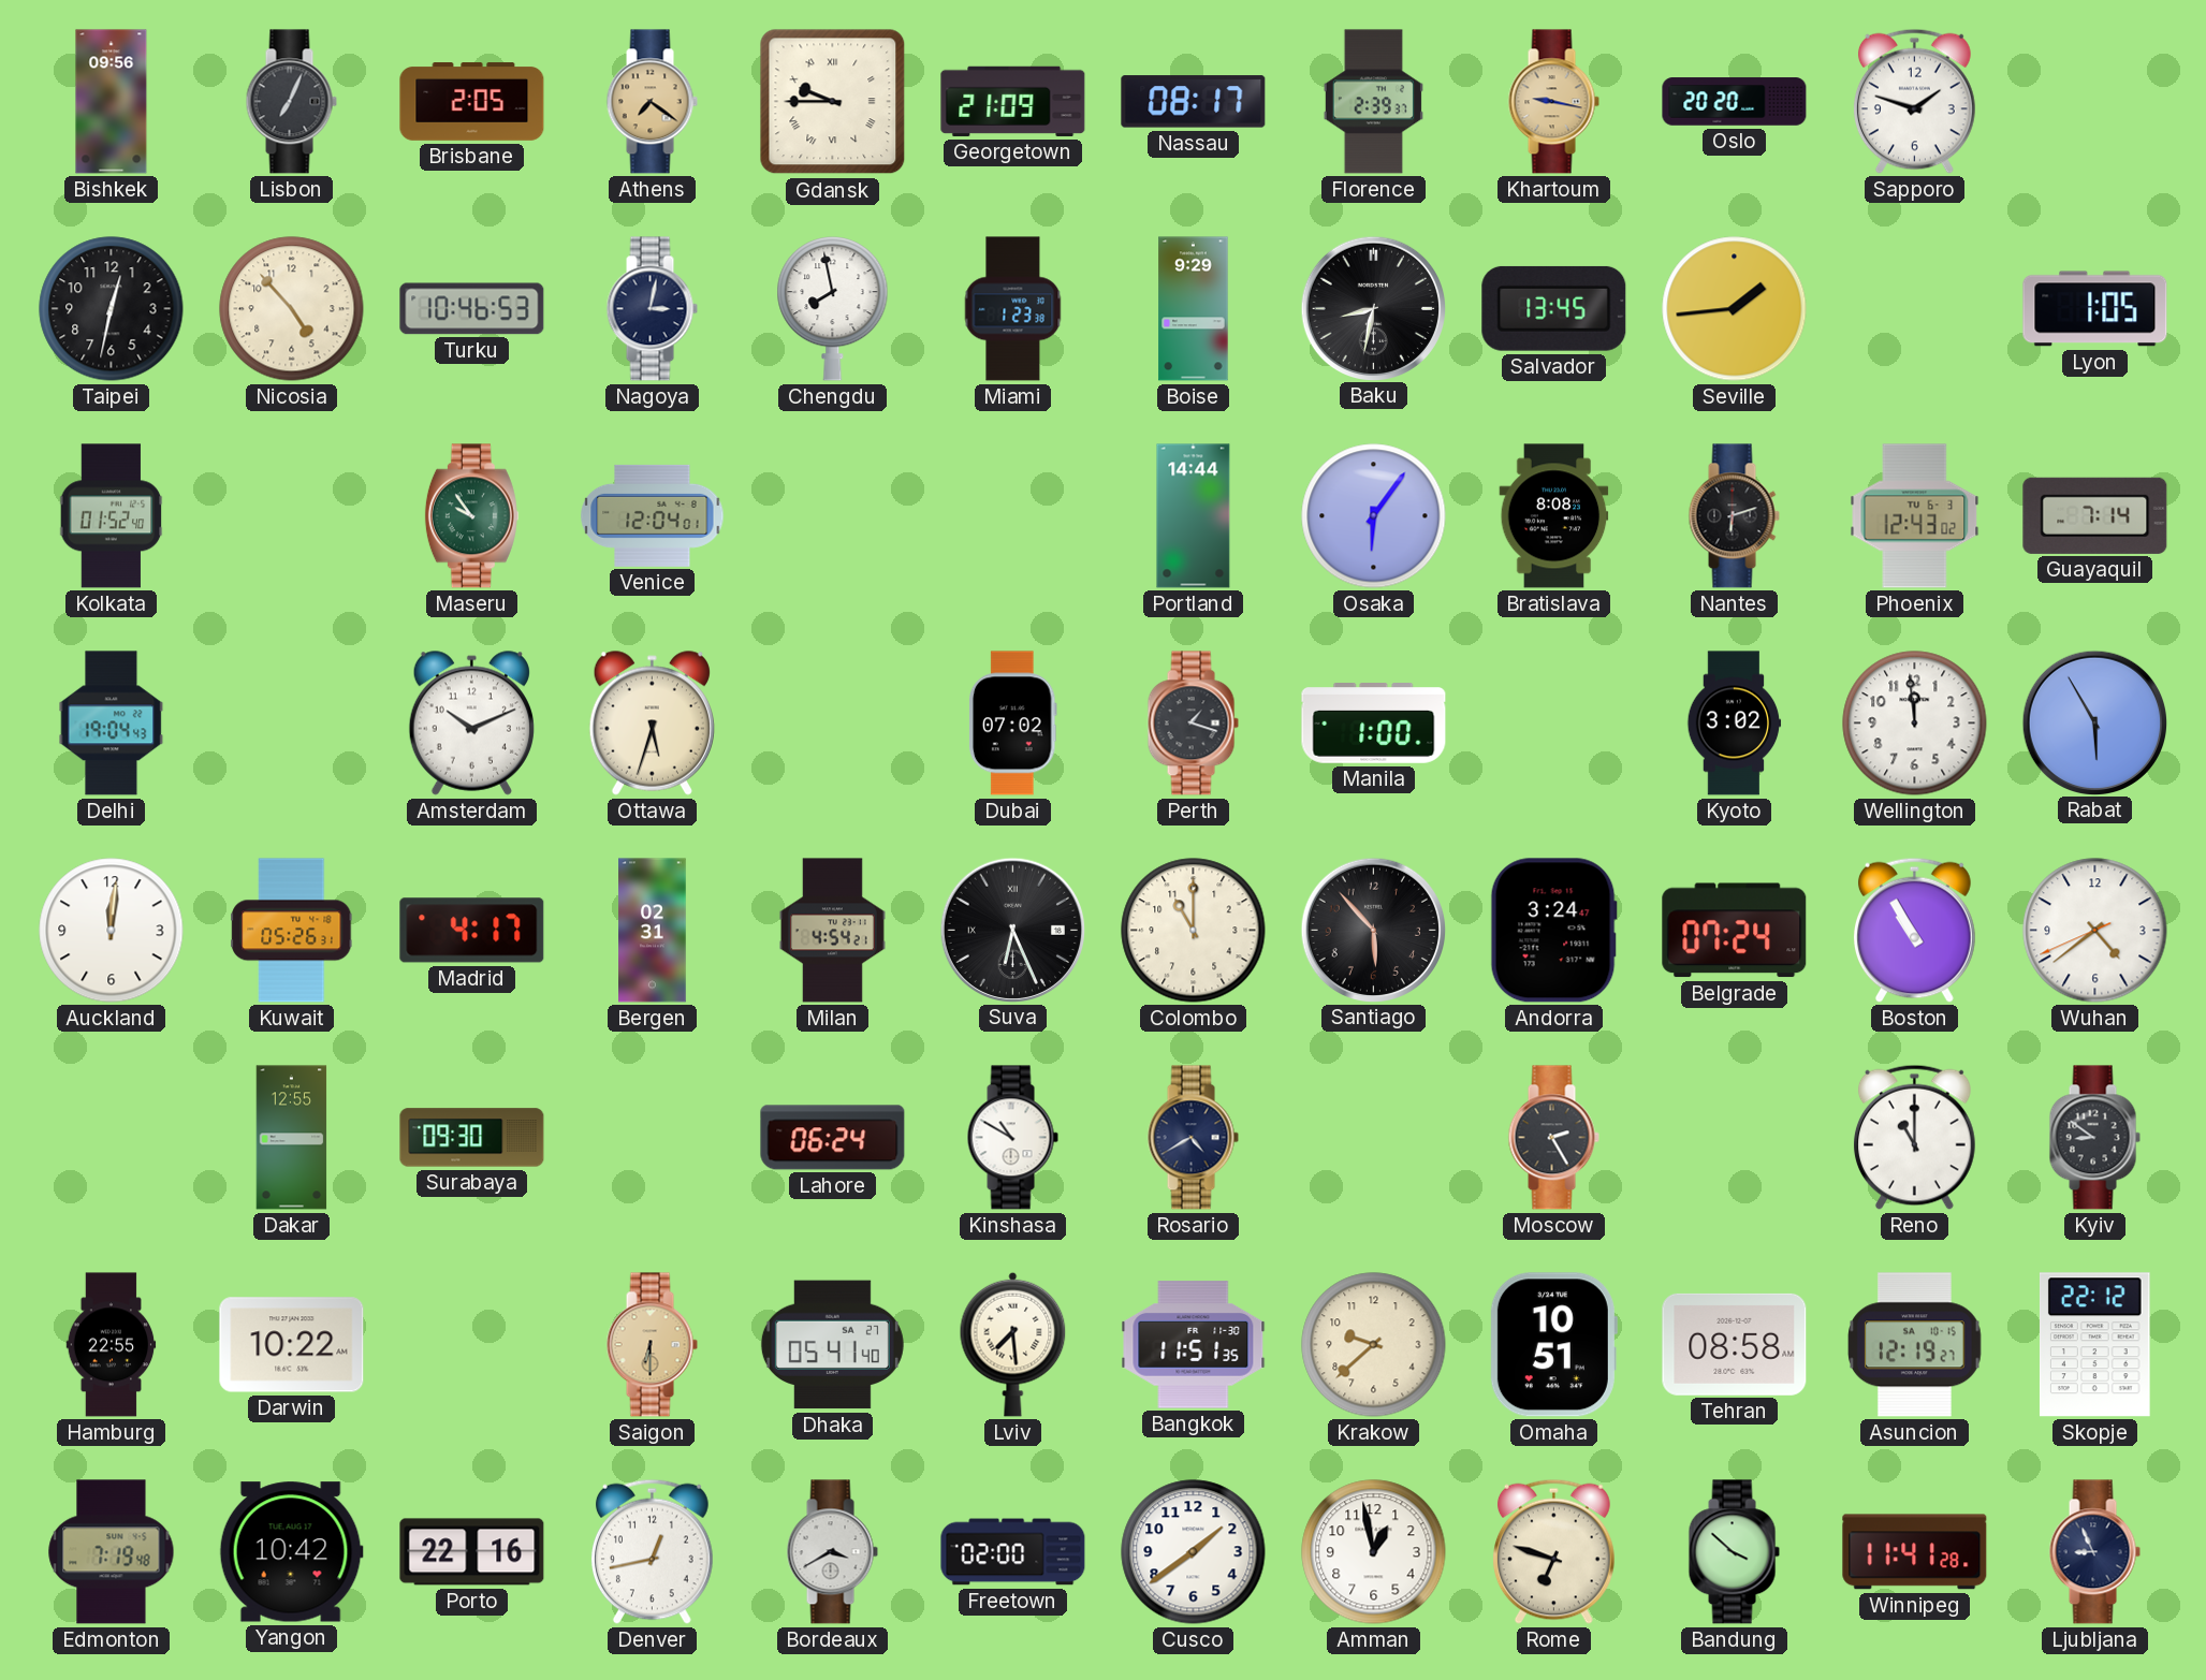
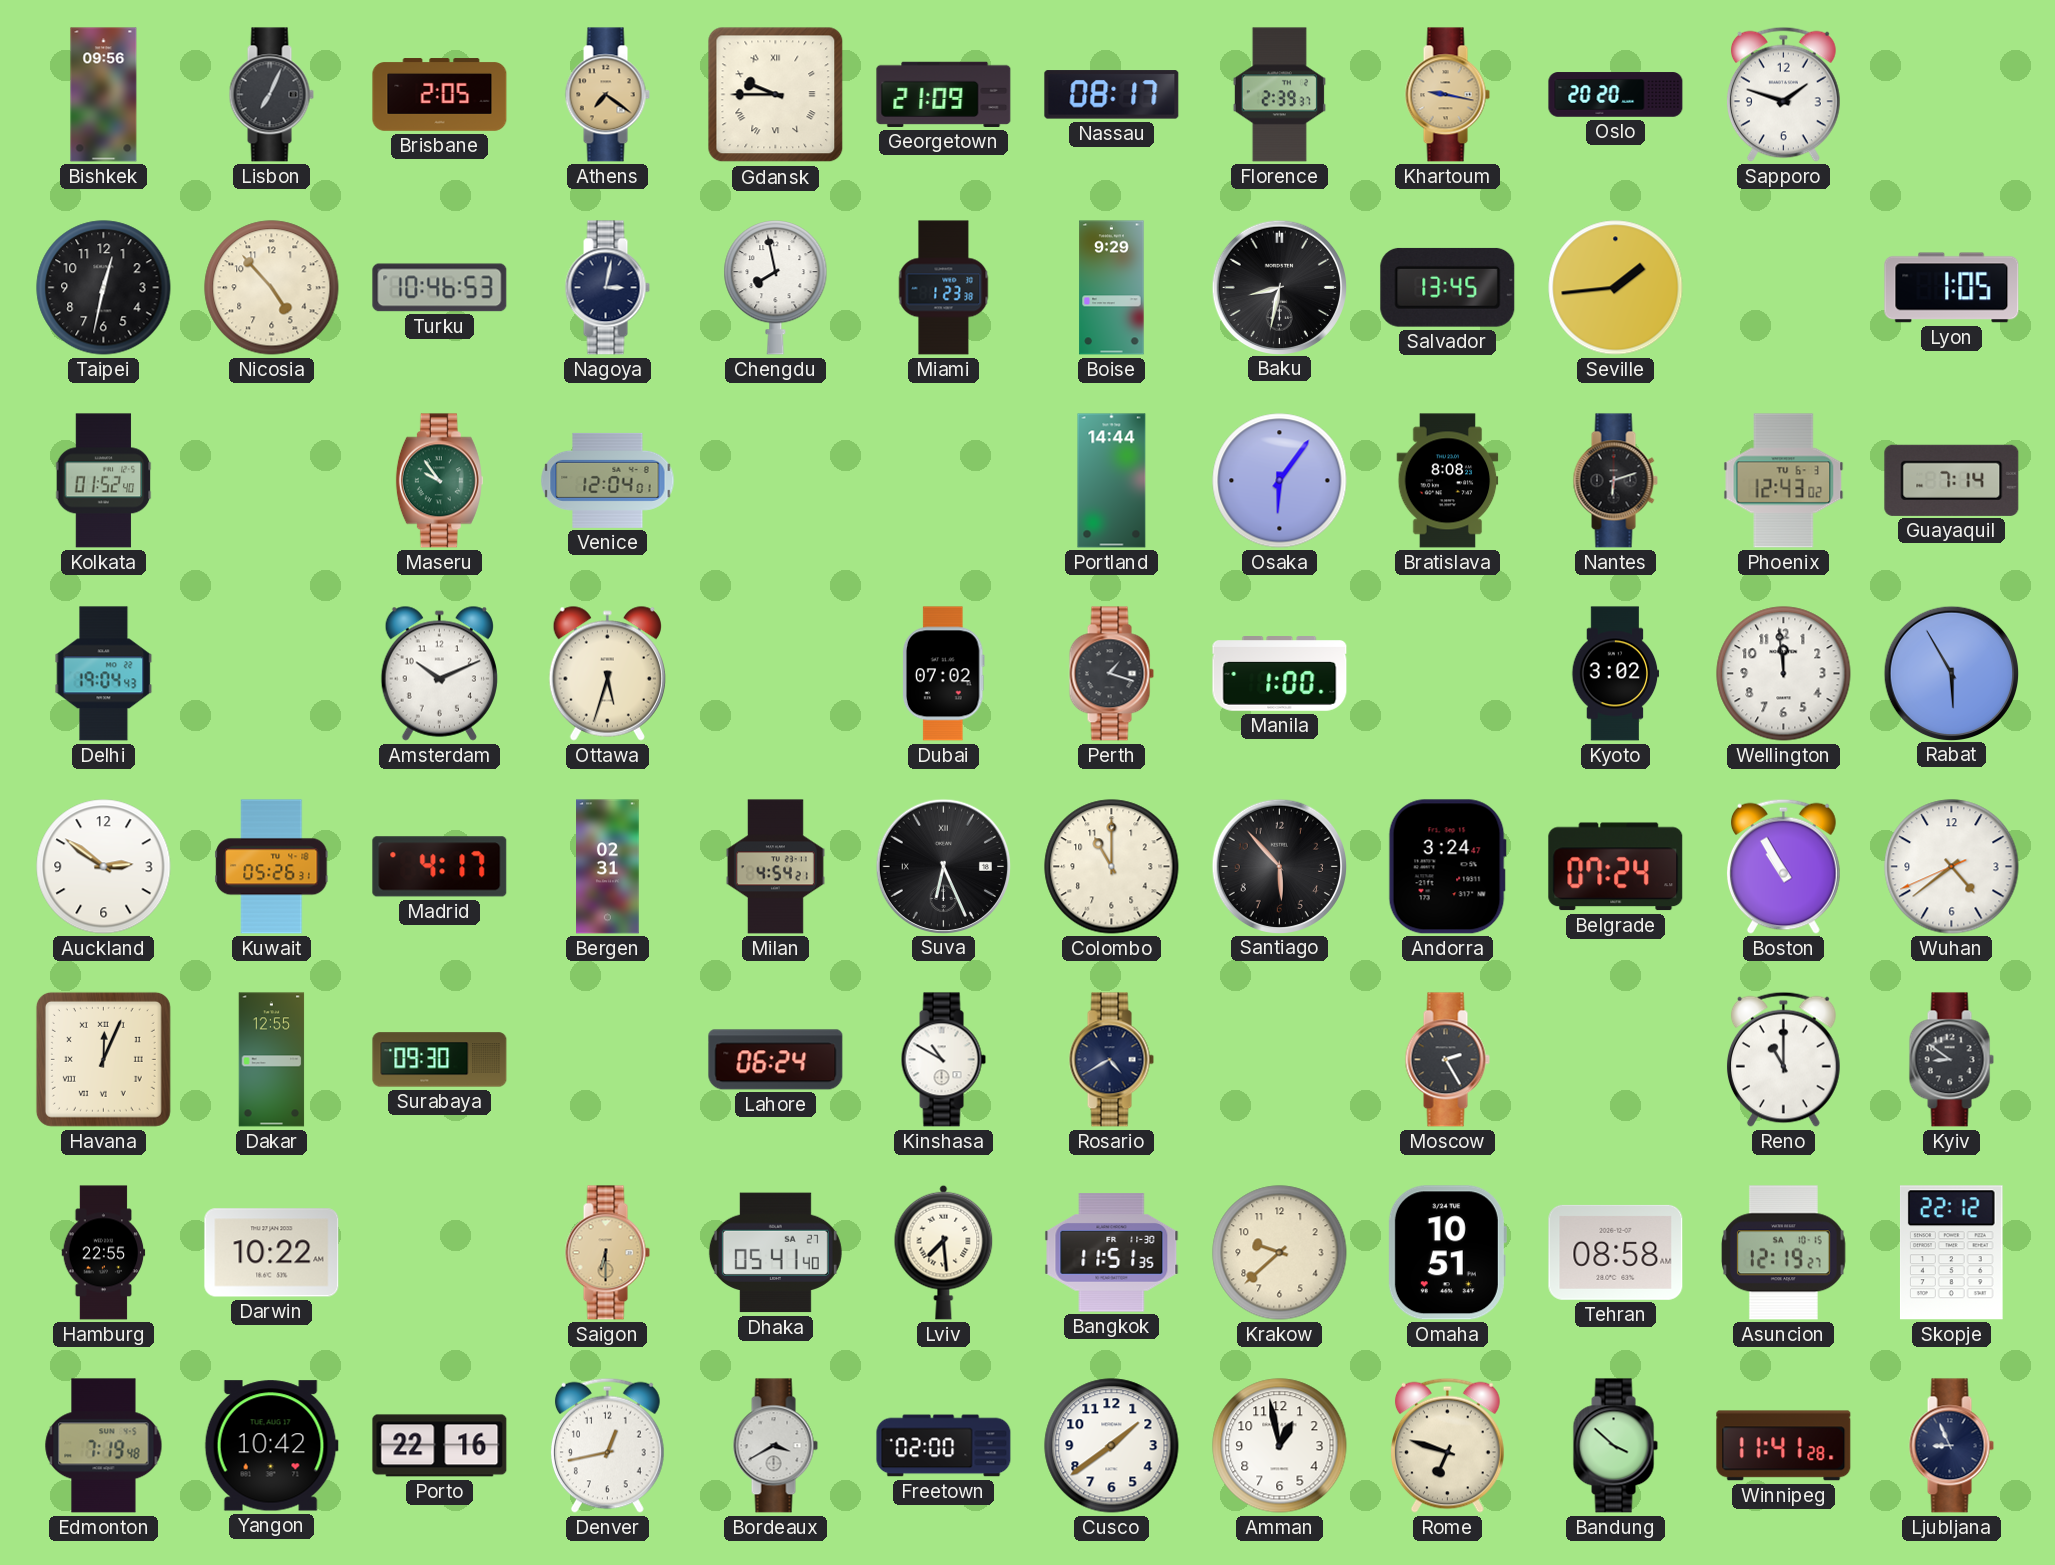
Auckland: 12:01 -> 2:51 (104, 867)
Havana: none -> 12:04 (103, 1059)
